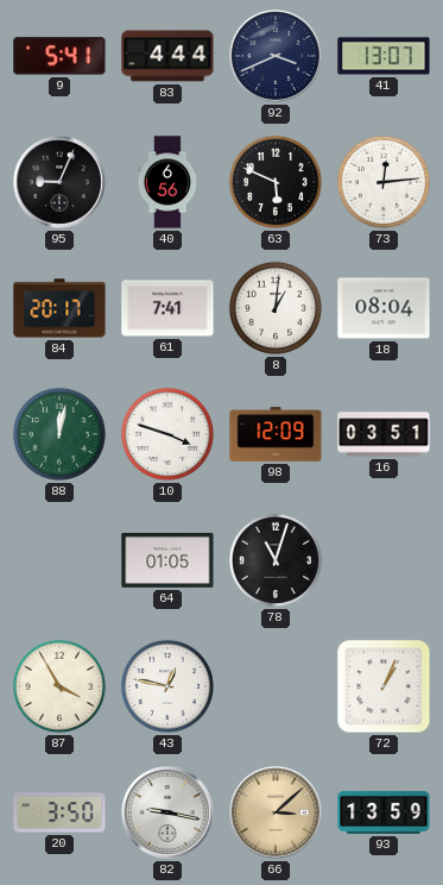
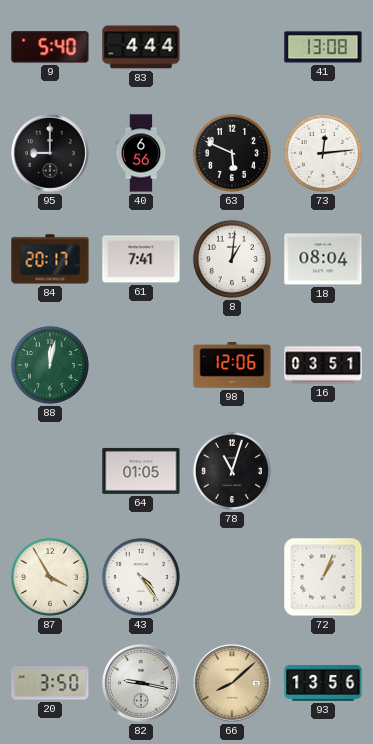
9: 5:41 -> 5:40 (50, 47)
92: 3:41 -> none (277, 57)
41: 13:07 -> 13:08 (323, 47)
95: 9:04 -> 9:00 (51, 154)
10: 3:48 -> none (167, 434)
98: 12:09 -> 12:06 (232, 366)
43: 12:47 -> 4:24 (141, 577)
66: 3:08 -> 8:08 (233, 684)
93: 13:59 -> 13:56 (323, 683)
